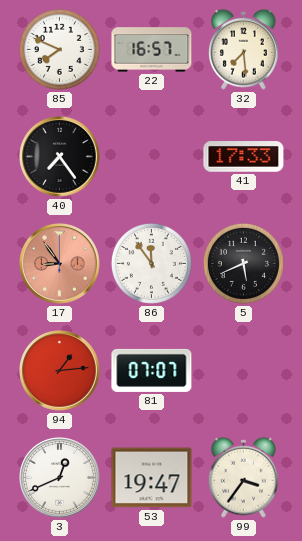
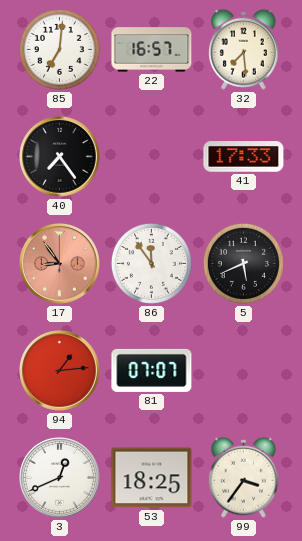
85: 7:49 -> 7:01 (59, 49)
53: 19:47 -> 18:25 (152, 478)
